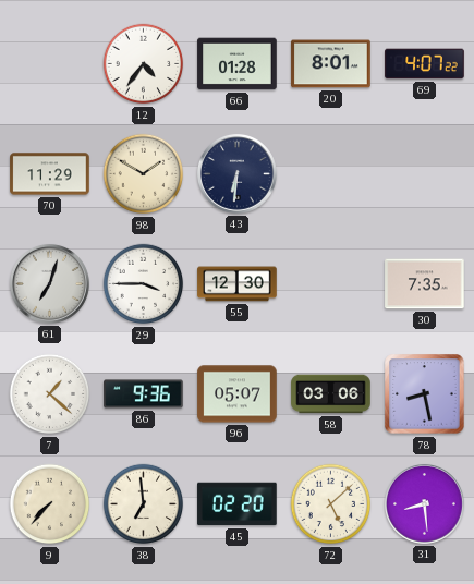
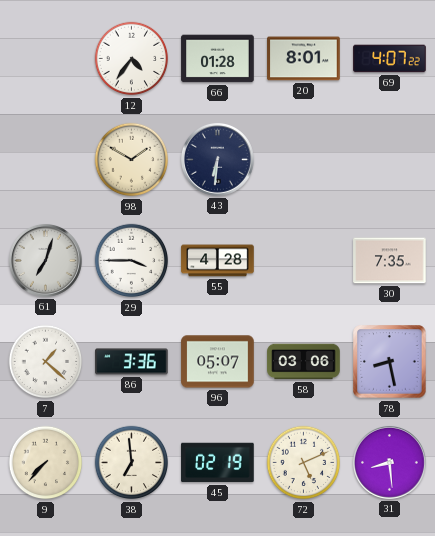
70: 11:29 -> none (50, 174)
55: 12:30 -> 4:28 (218, 261)
86: 9:36 -> 3:36 (132, 362)
45: 02:20 -> 02:19 (218, 463)
72: 5:08 -> 5:11 (304, 463)
